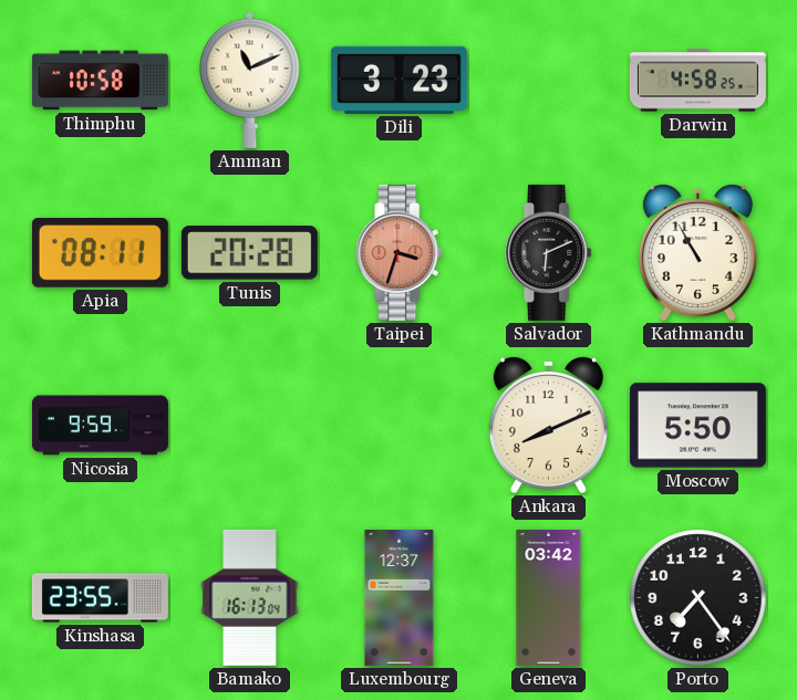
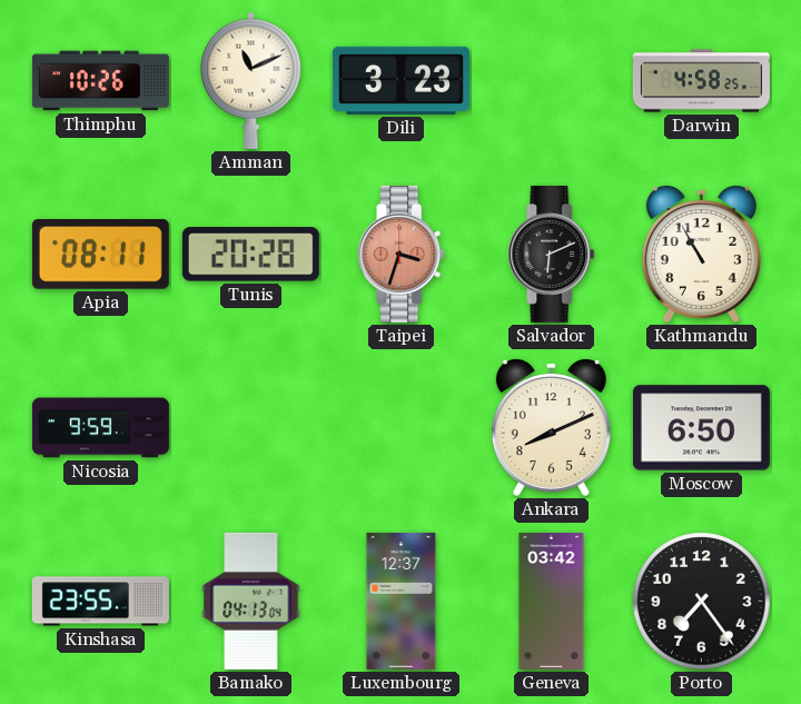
Thimphu: 10:58 -> 10:26 (100, 81)
Moscow: 5:50 -> 6:50 (701, 428)
Bamako: 16:13 -> 04:13 (251, 601)
